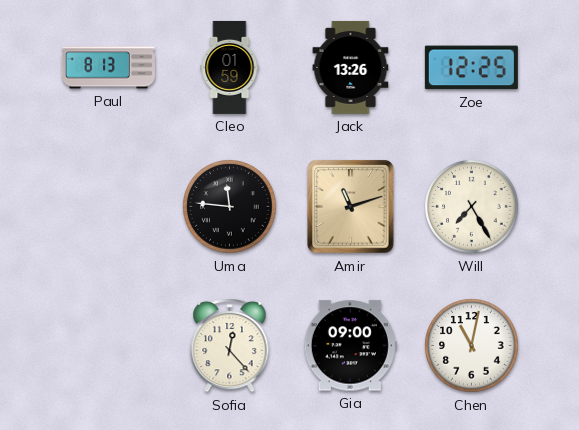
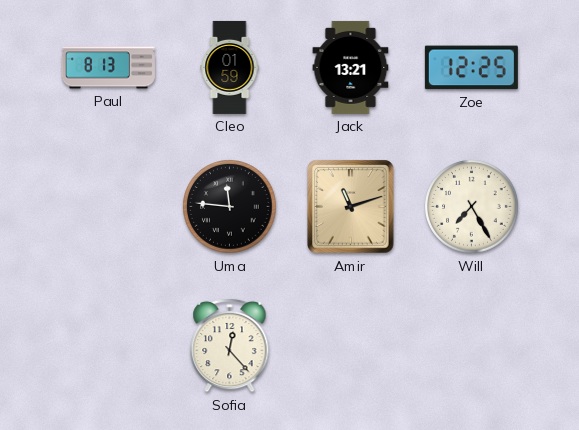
Jack: 13:26 -> 13:21 (351, 67)
Gia: 09:00 -> none (350, 346)
Chen: 11:02 -> none (472, 346)
